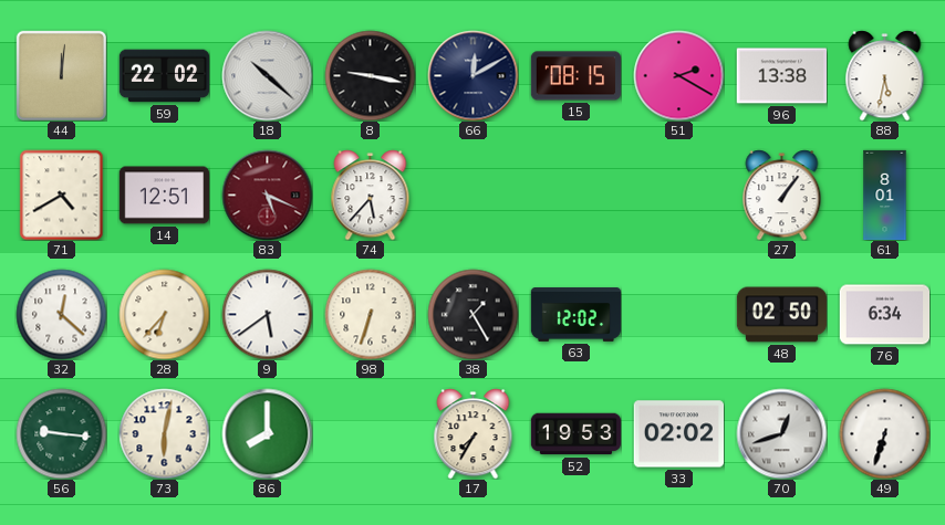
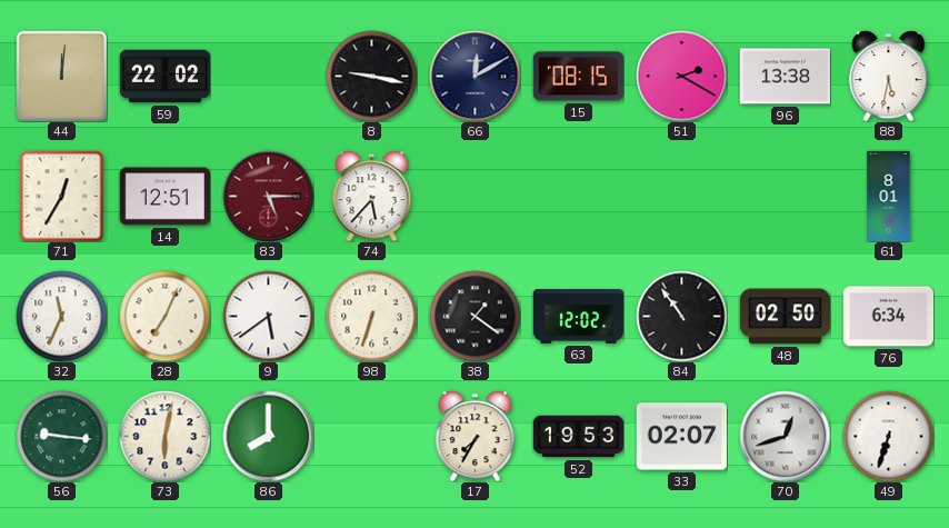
18: 10:22 -> none (267, 75)
71: 4:40 -> 12:35 (62, 196)
83: 5:19 -> 5:15 (268, 196)
27: 1:06 -> none (782, 195)
32: 12:22 -> 11:34 (61, 316)
28: 6:37 -> 7:04 (164, 316)
38: 1:25 -> 1:21 (474, 316)
84: none -> 10:54 (681, 316)
33: 02:02 -> 02:07 (681, 437)
